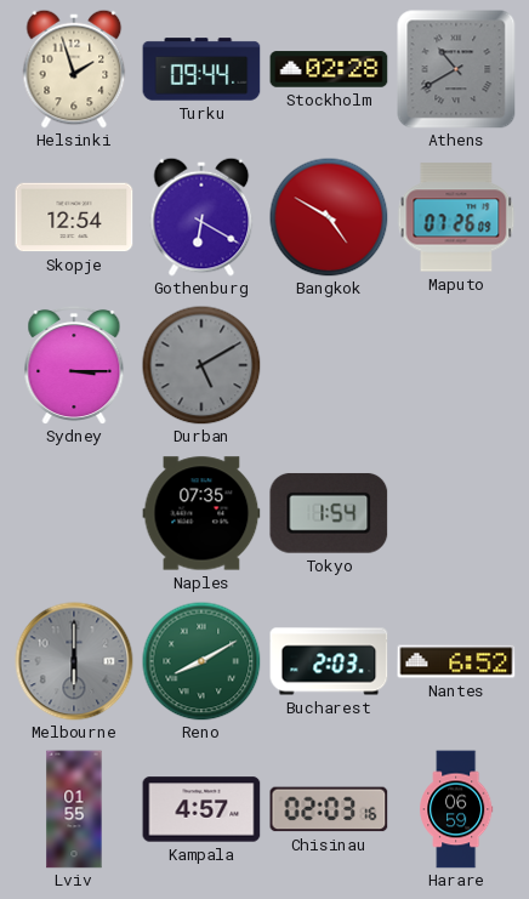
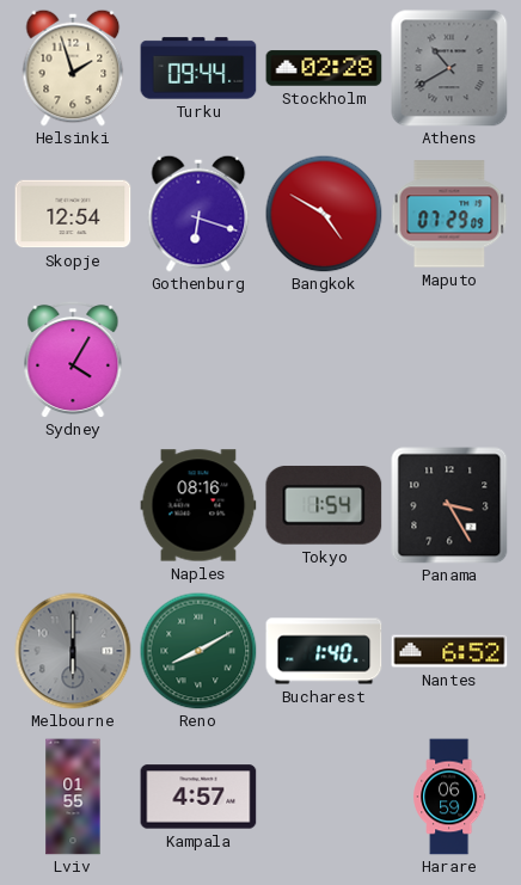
Gothenburg: 6:20 -> 6:18 (198, 214)
Maputo: 07:26 -> 07:29 (449, 214)
Sydney: 3:15 -> 4:05 (73, 358)
Durban: 5:10 -> none (201, 365)
Naples: 07:35 -> 08:16 (198, 505)
Panama: none -> 3:25 (449, 505)
Bucharest: 2:03 -> 1:40 (324, 651)
Chisinau: 02:03 -> none (329, 809)
